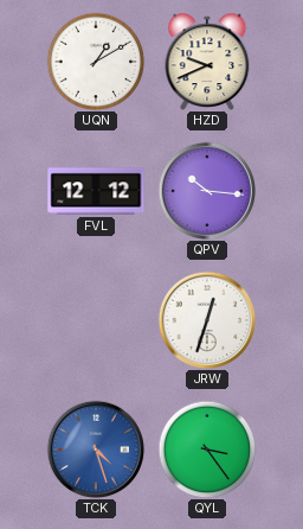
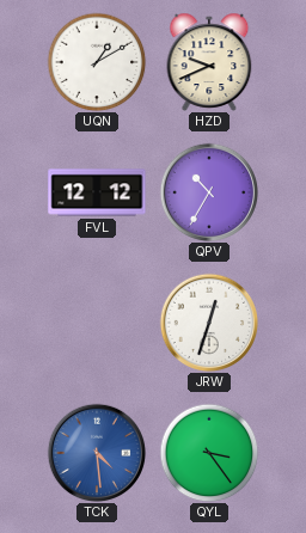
QPV: 10:16 -> 10:35 (209, 192)
TCK: 4:27 -> 4:29 (97, 453)
